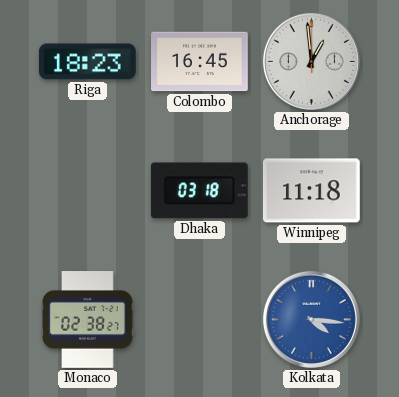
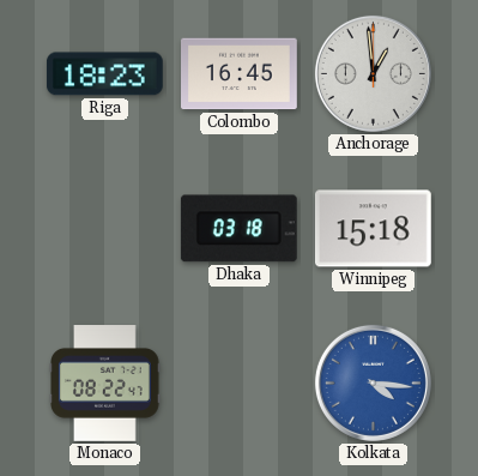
Winnipeg: 11:18 -> 15:18 (374, 229)
Monaco: 02:38 -> 08:22 (105, 384)
